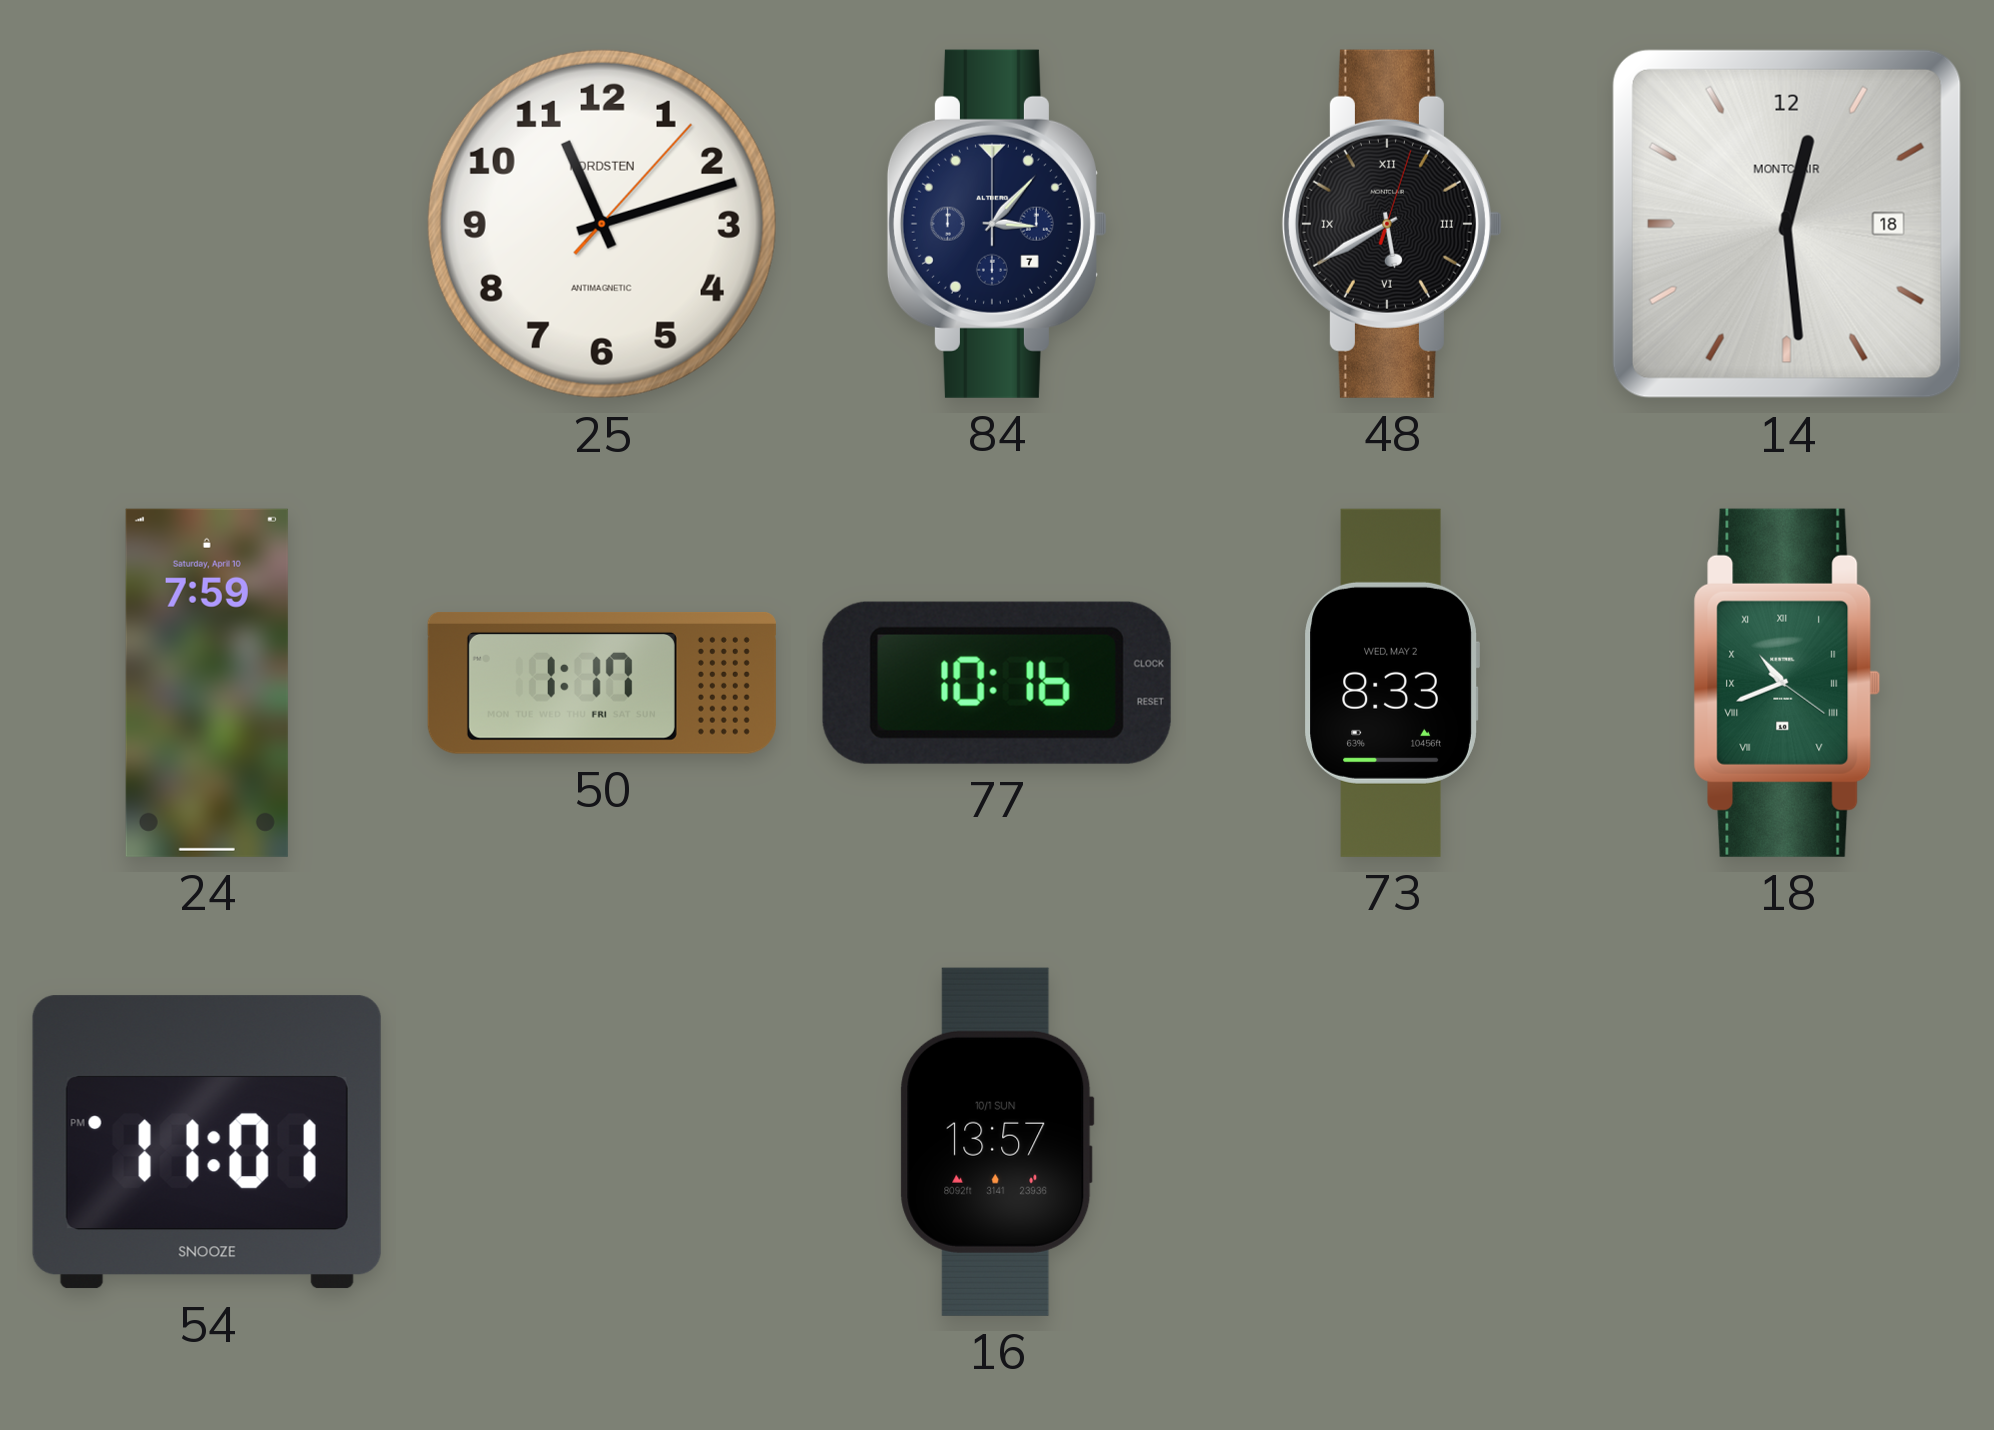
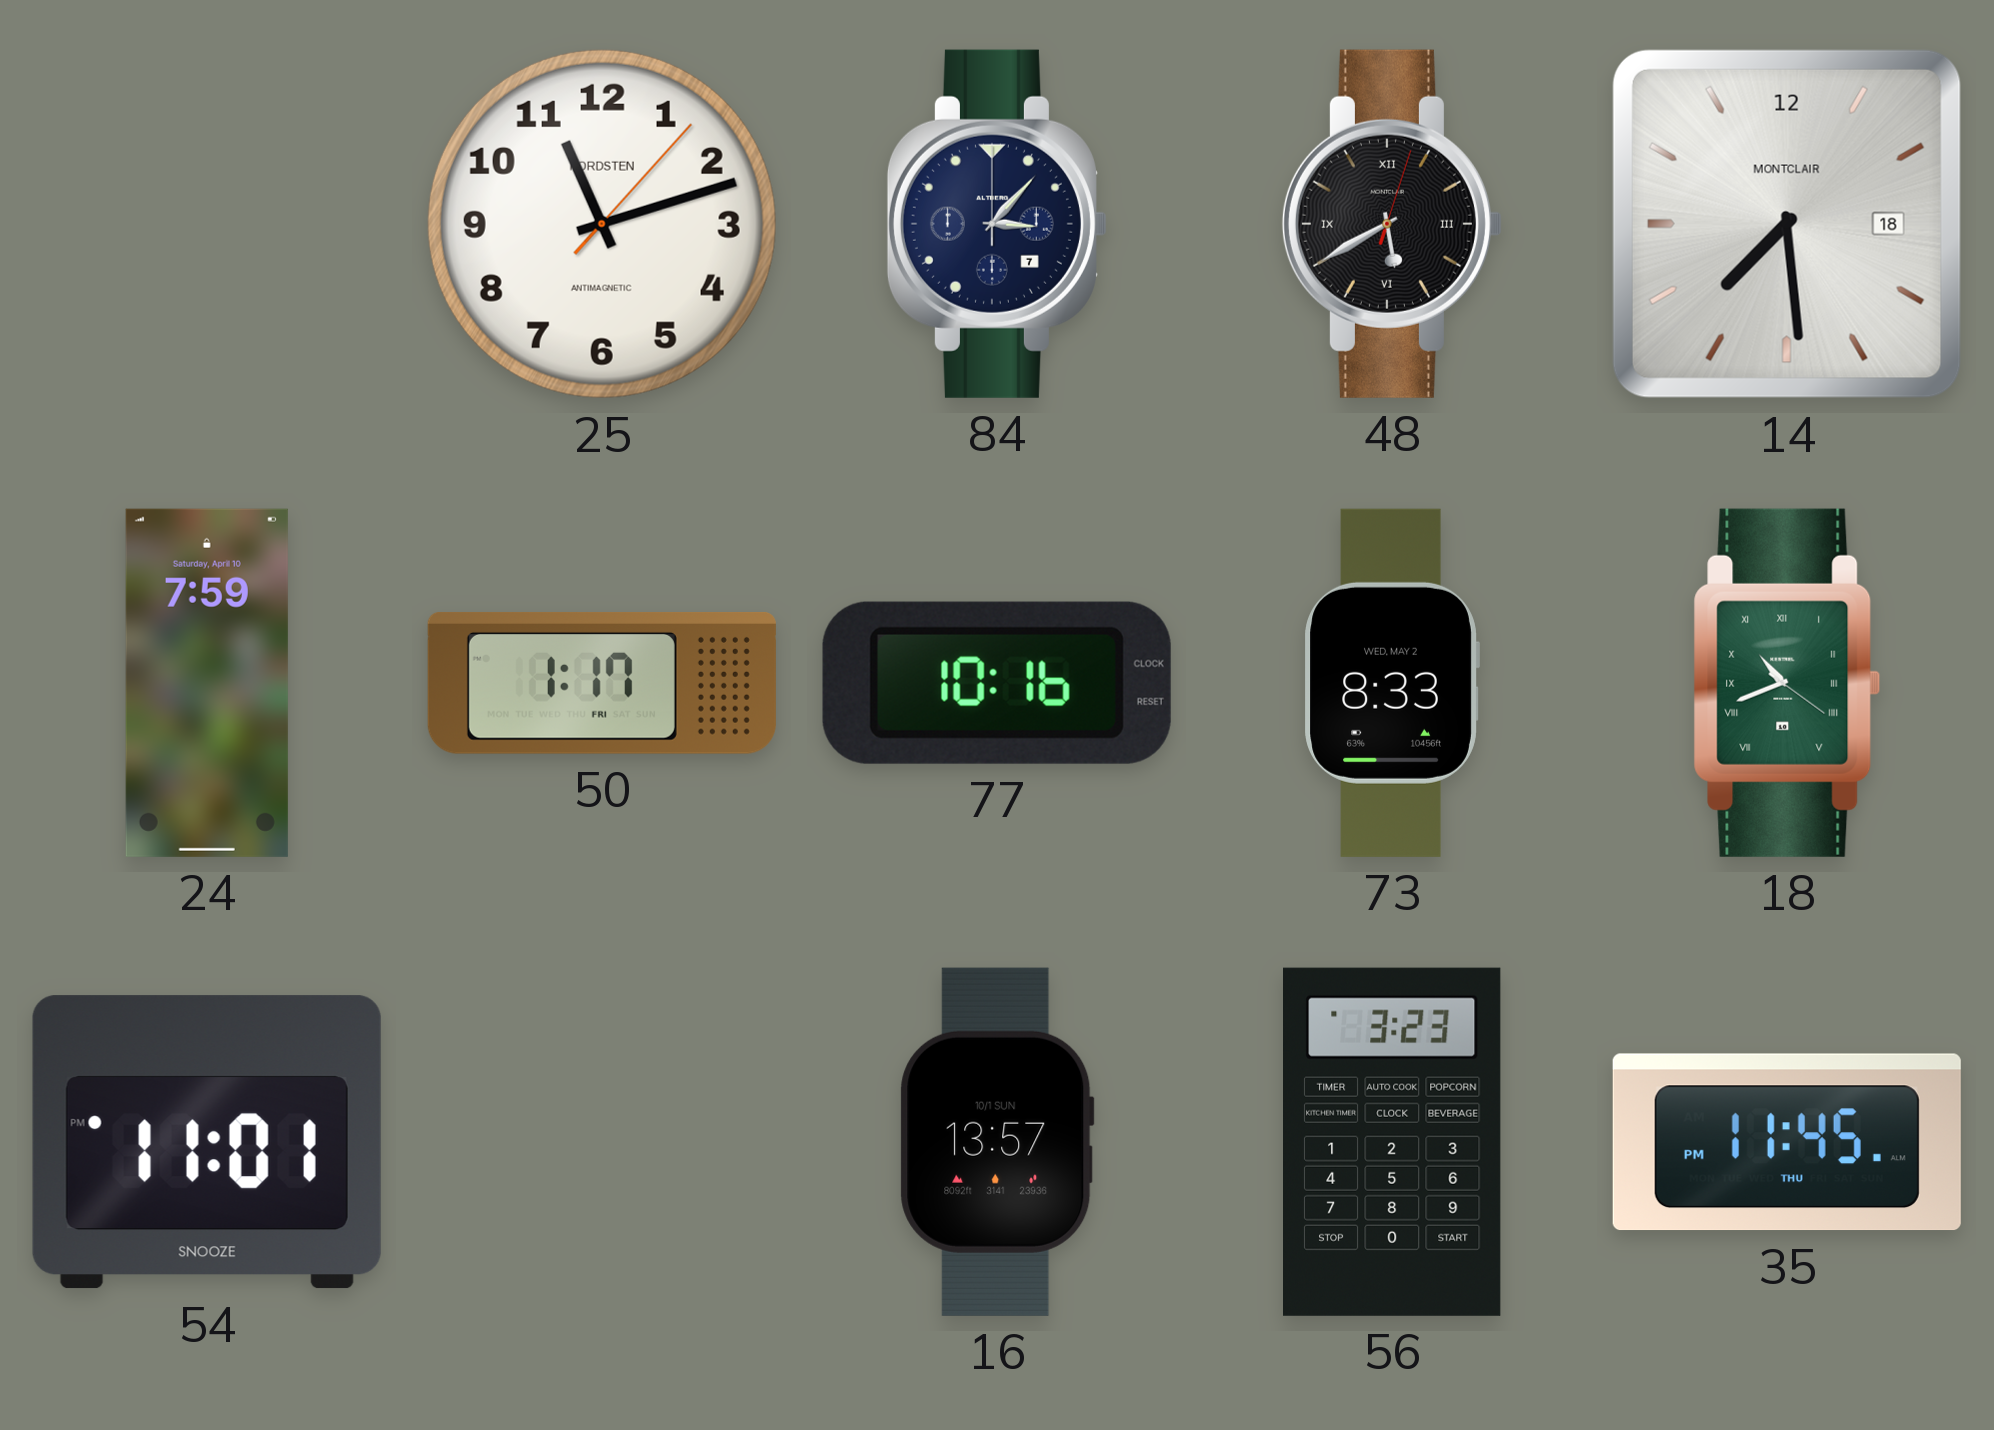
14: 12:29 -> 7:29 (1787, 224)
56: none -> 3:23 (1393, 1142)
35: none -> 11:45 (1787, 1142)
